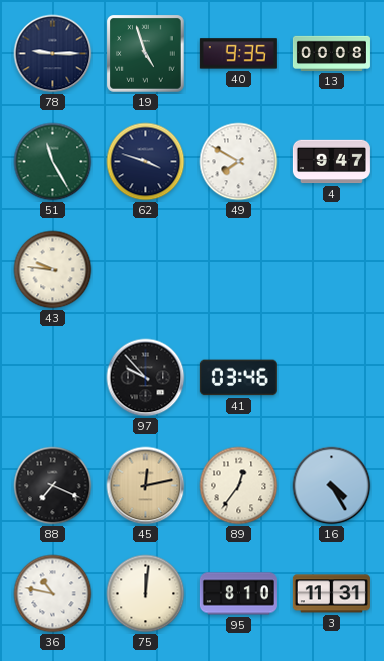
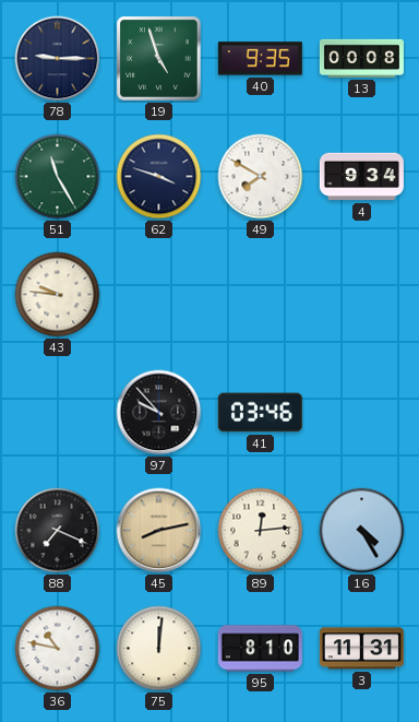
4: 9:47 -> 9:34 (361, 177)
45: 12:13 -> 8:13 (159, 531)
89: 12:36 -> 12:14 (261, 531)
